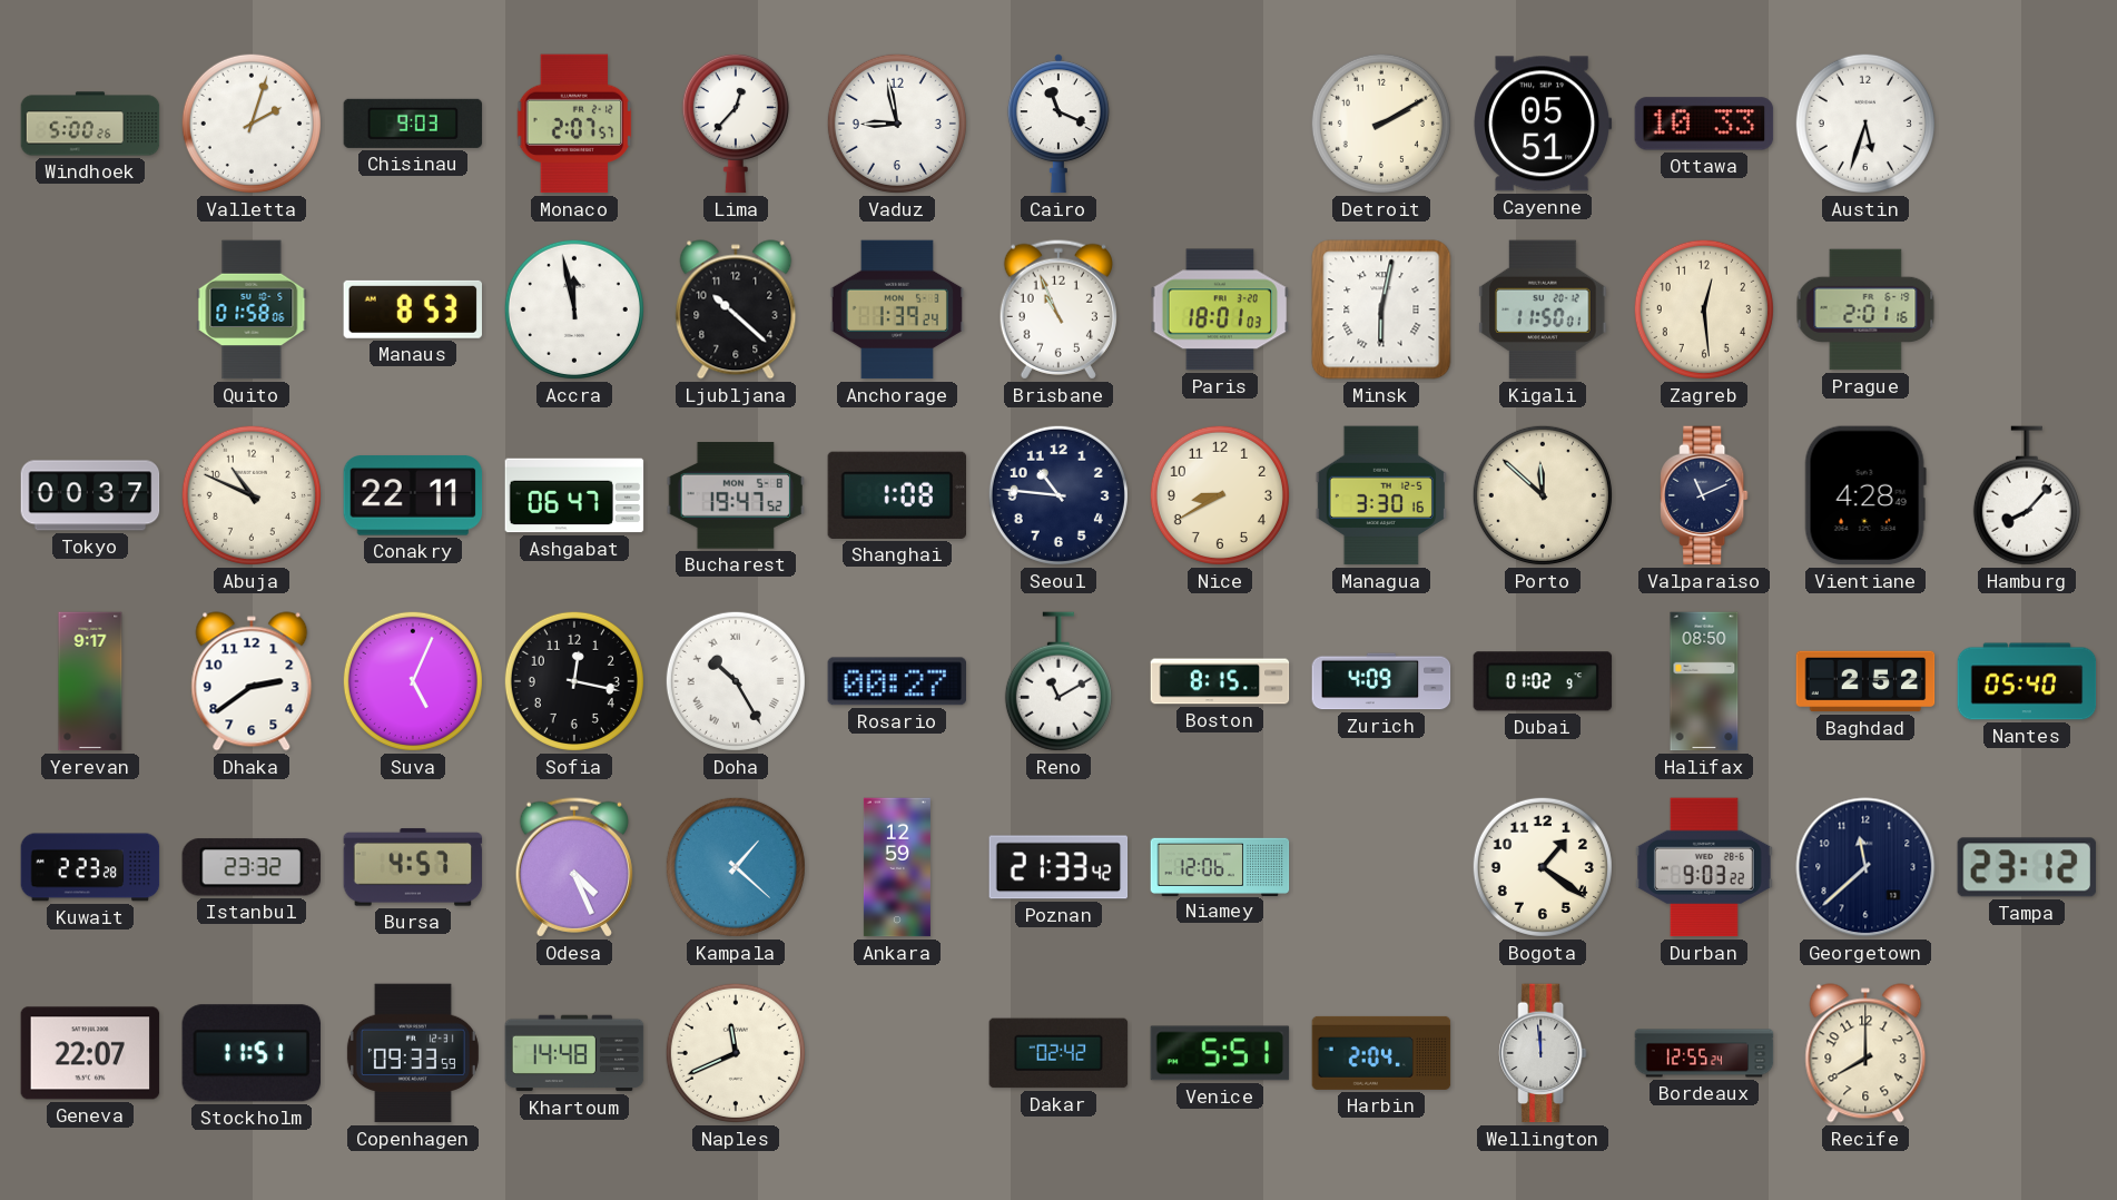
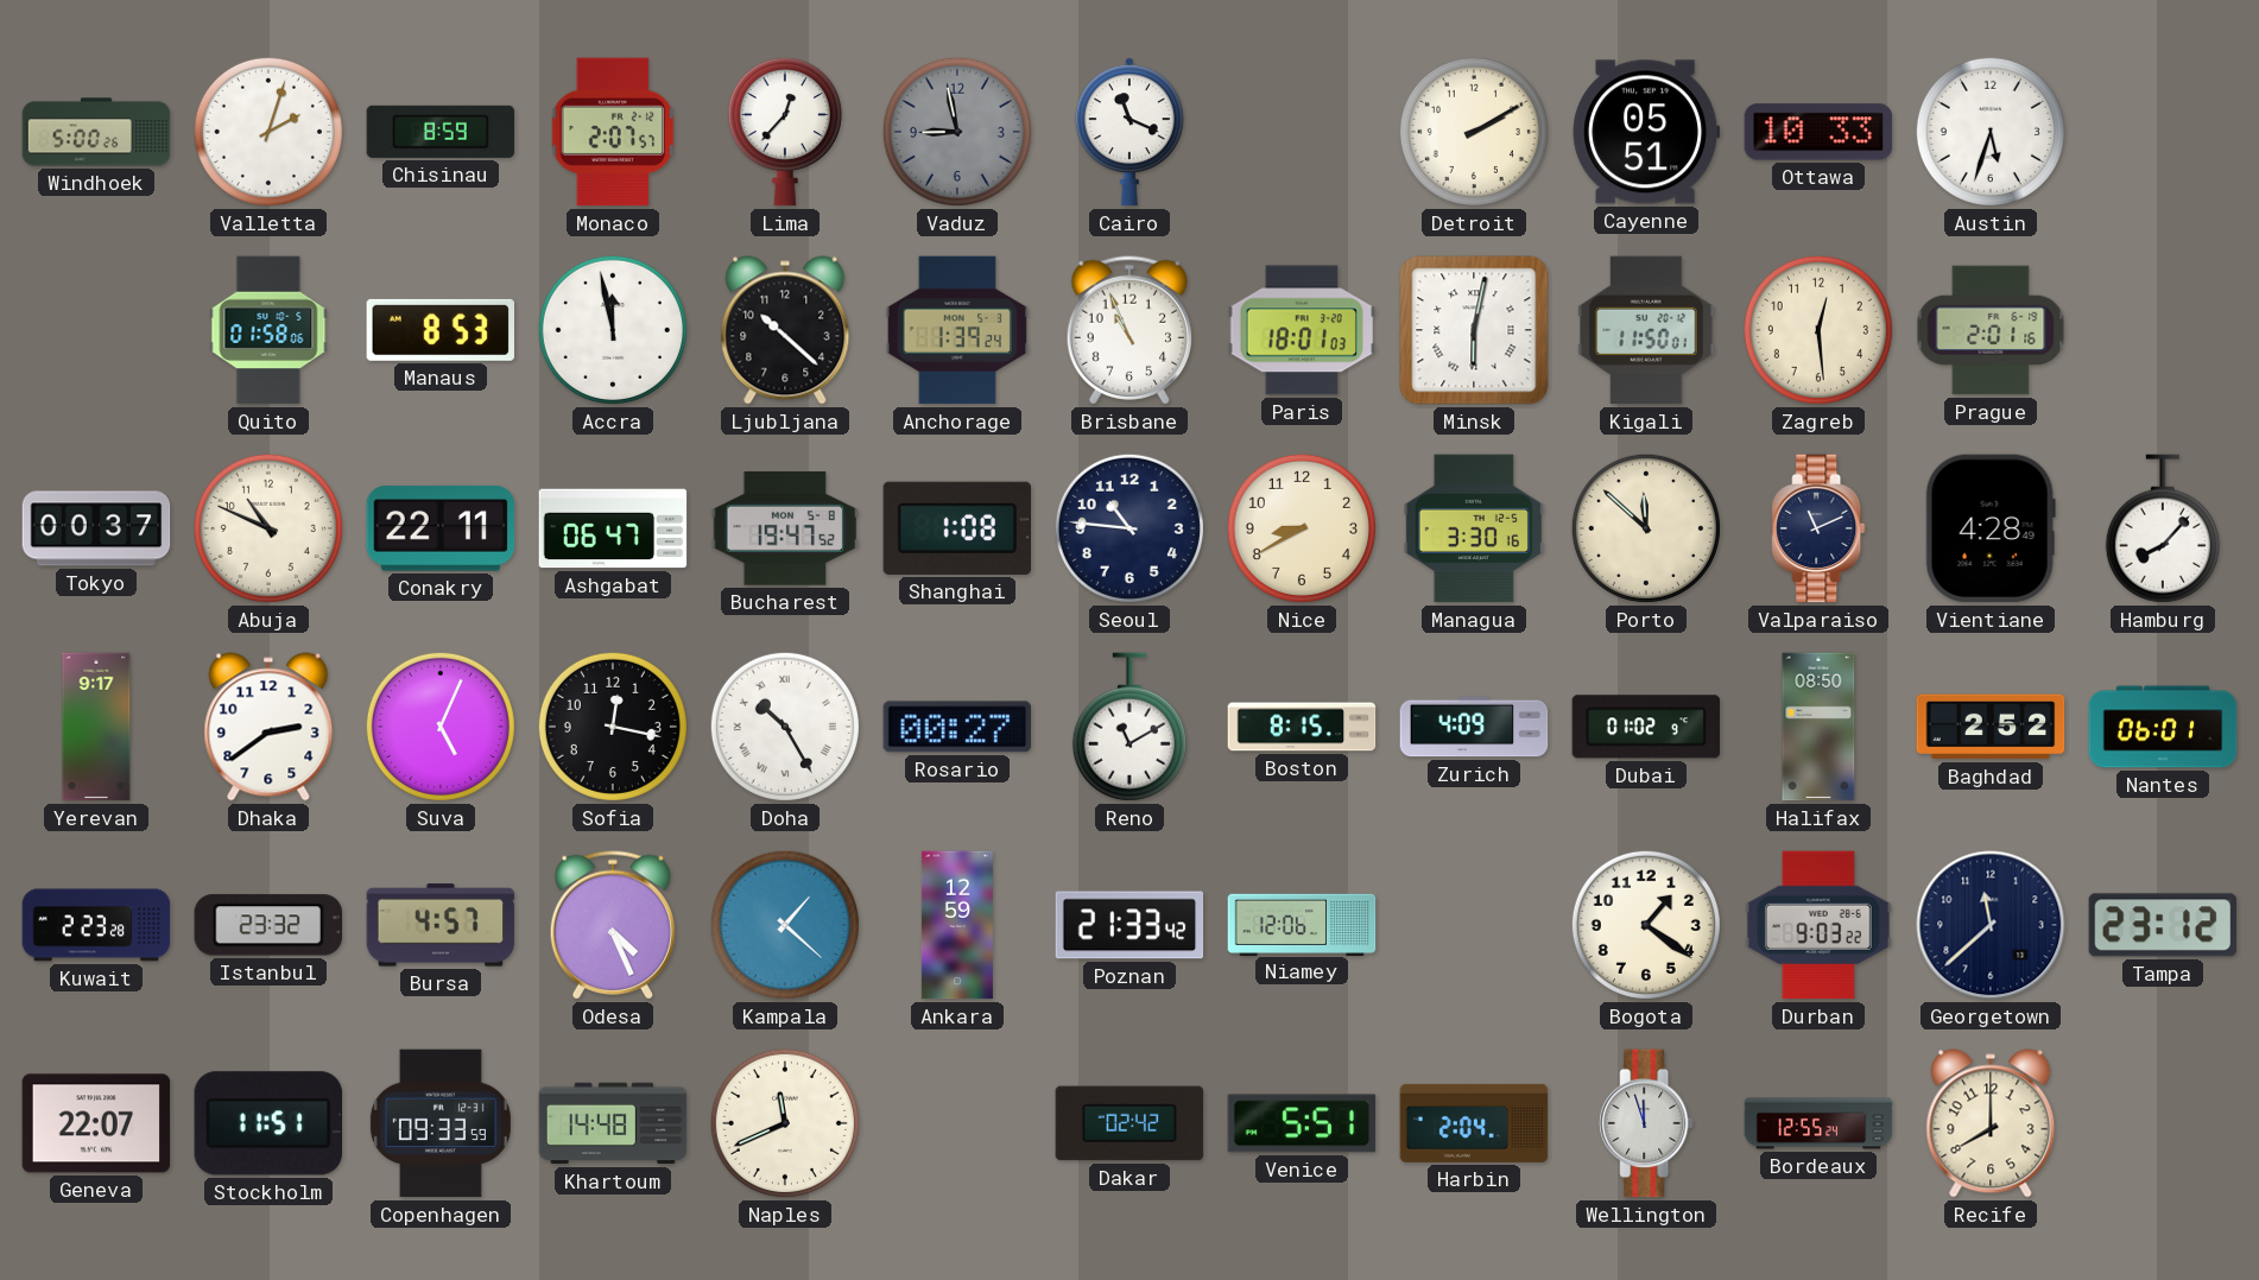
Chisinau: 9:03 -> 8:59 (441, 132)
Vaduz dial: white -> grey (957, 132)
Nantes: 05:40 -> 06:01 (2163, 727)
Wellington: 11:59 -> 11:57 (1646, 1123)
